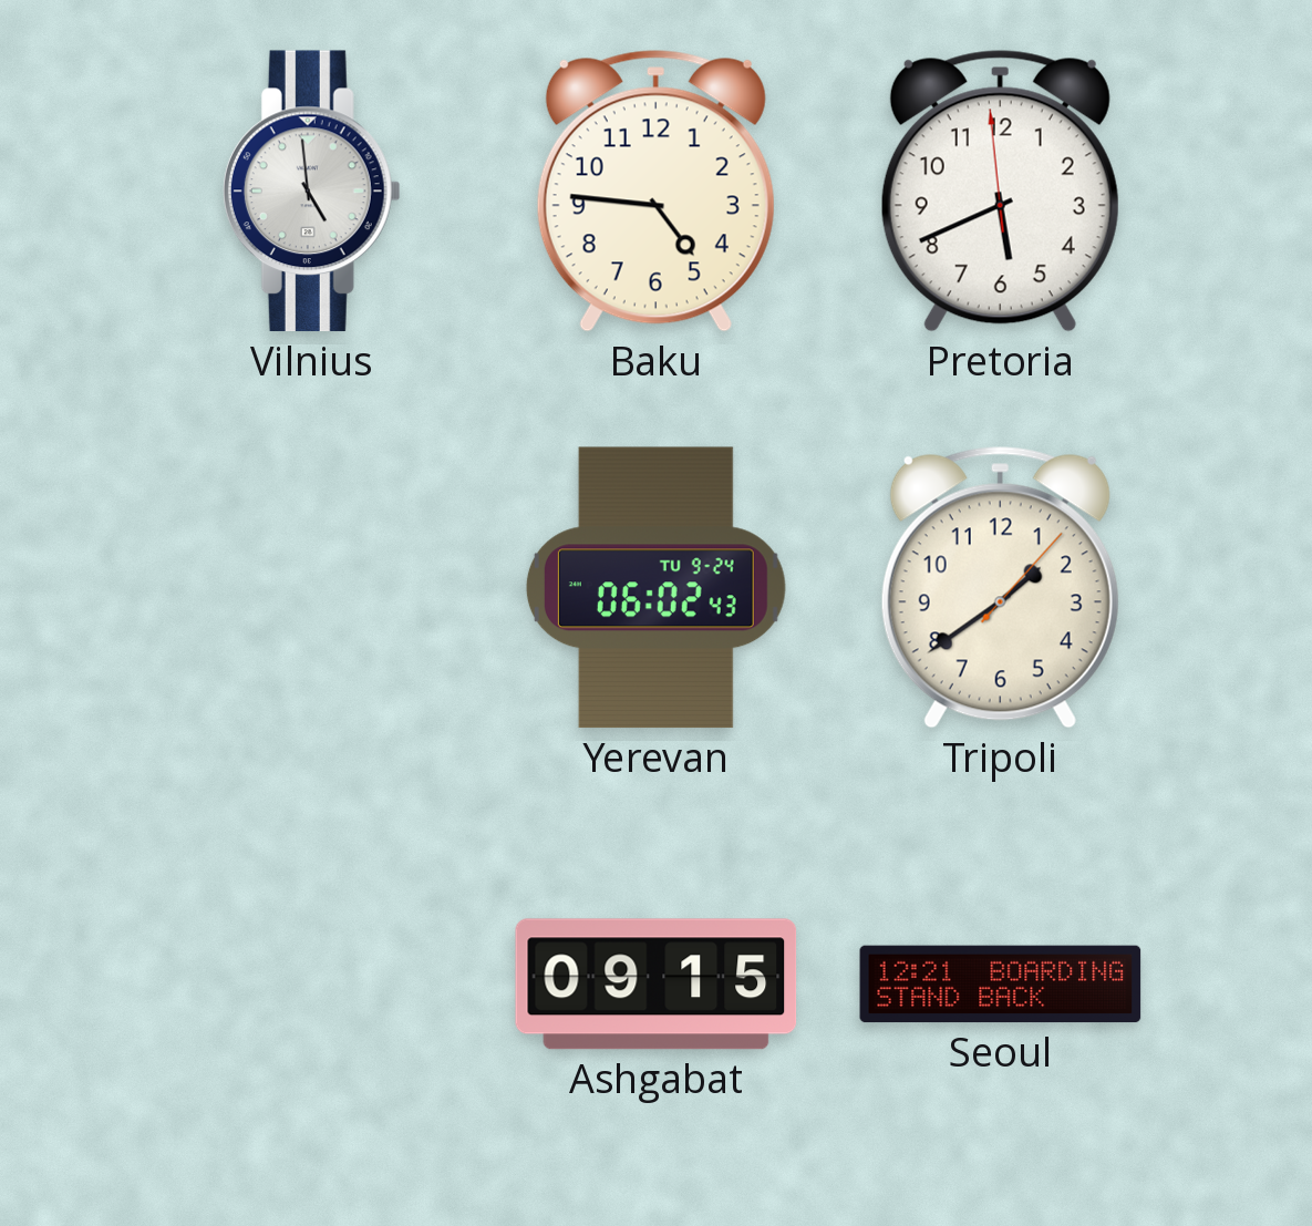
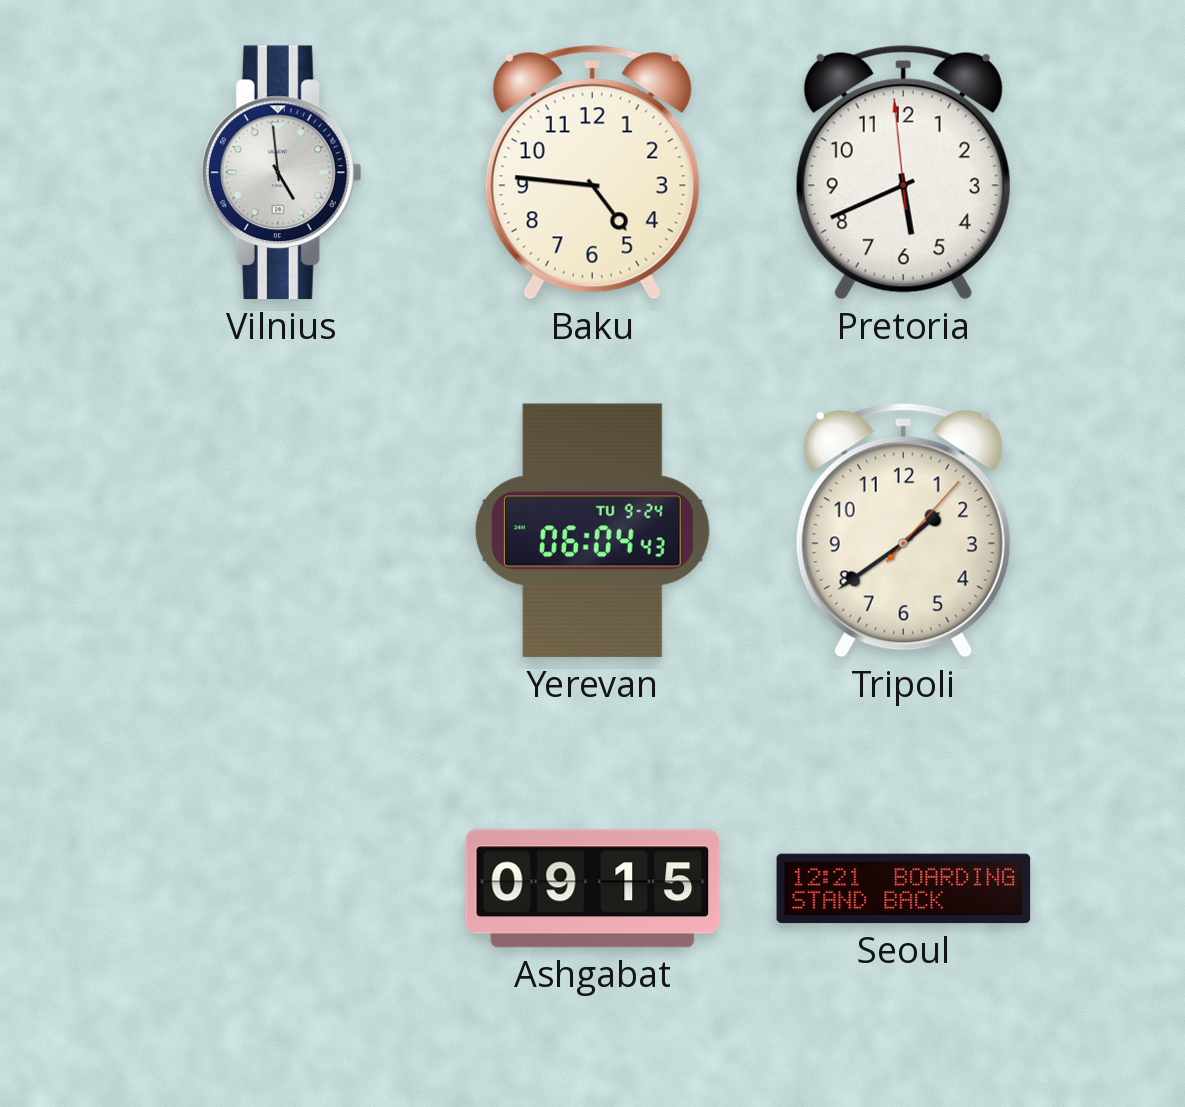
Yerevan: 06:02 -> 06:04 (592, 531)
